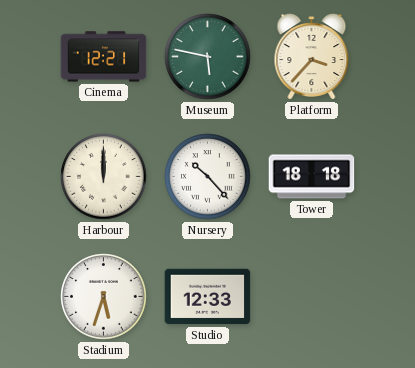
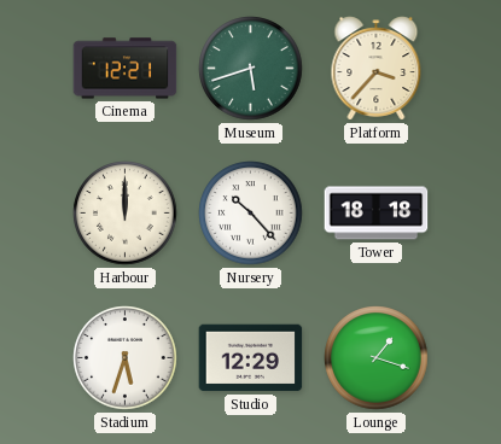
Museum: 5:47 -> 5:42 (251, 69)
Studio: 12:33 -> 12:29 (251, 358)
Lounge: none -> 1:18 (377, 358)
